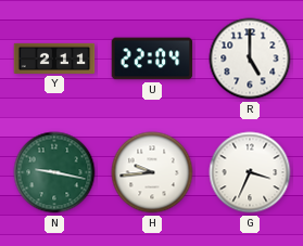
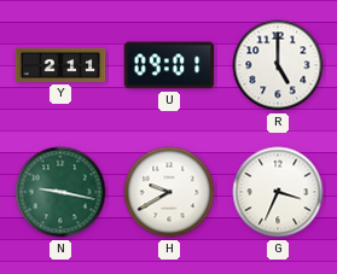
U: 22:04 -> 09:01 (169, 65)
H: 9:44 -> 9:40 (169, 192)
